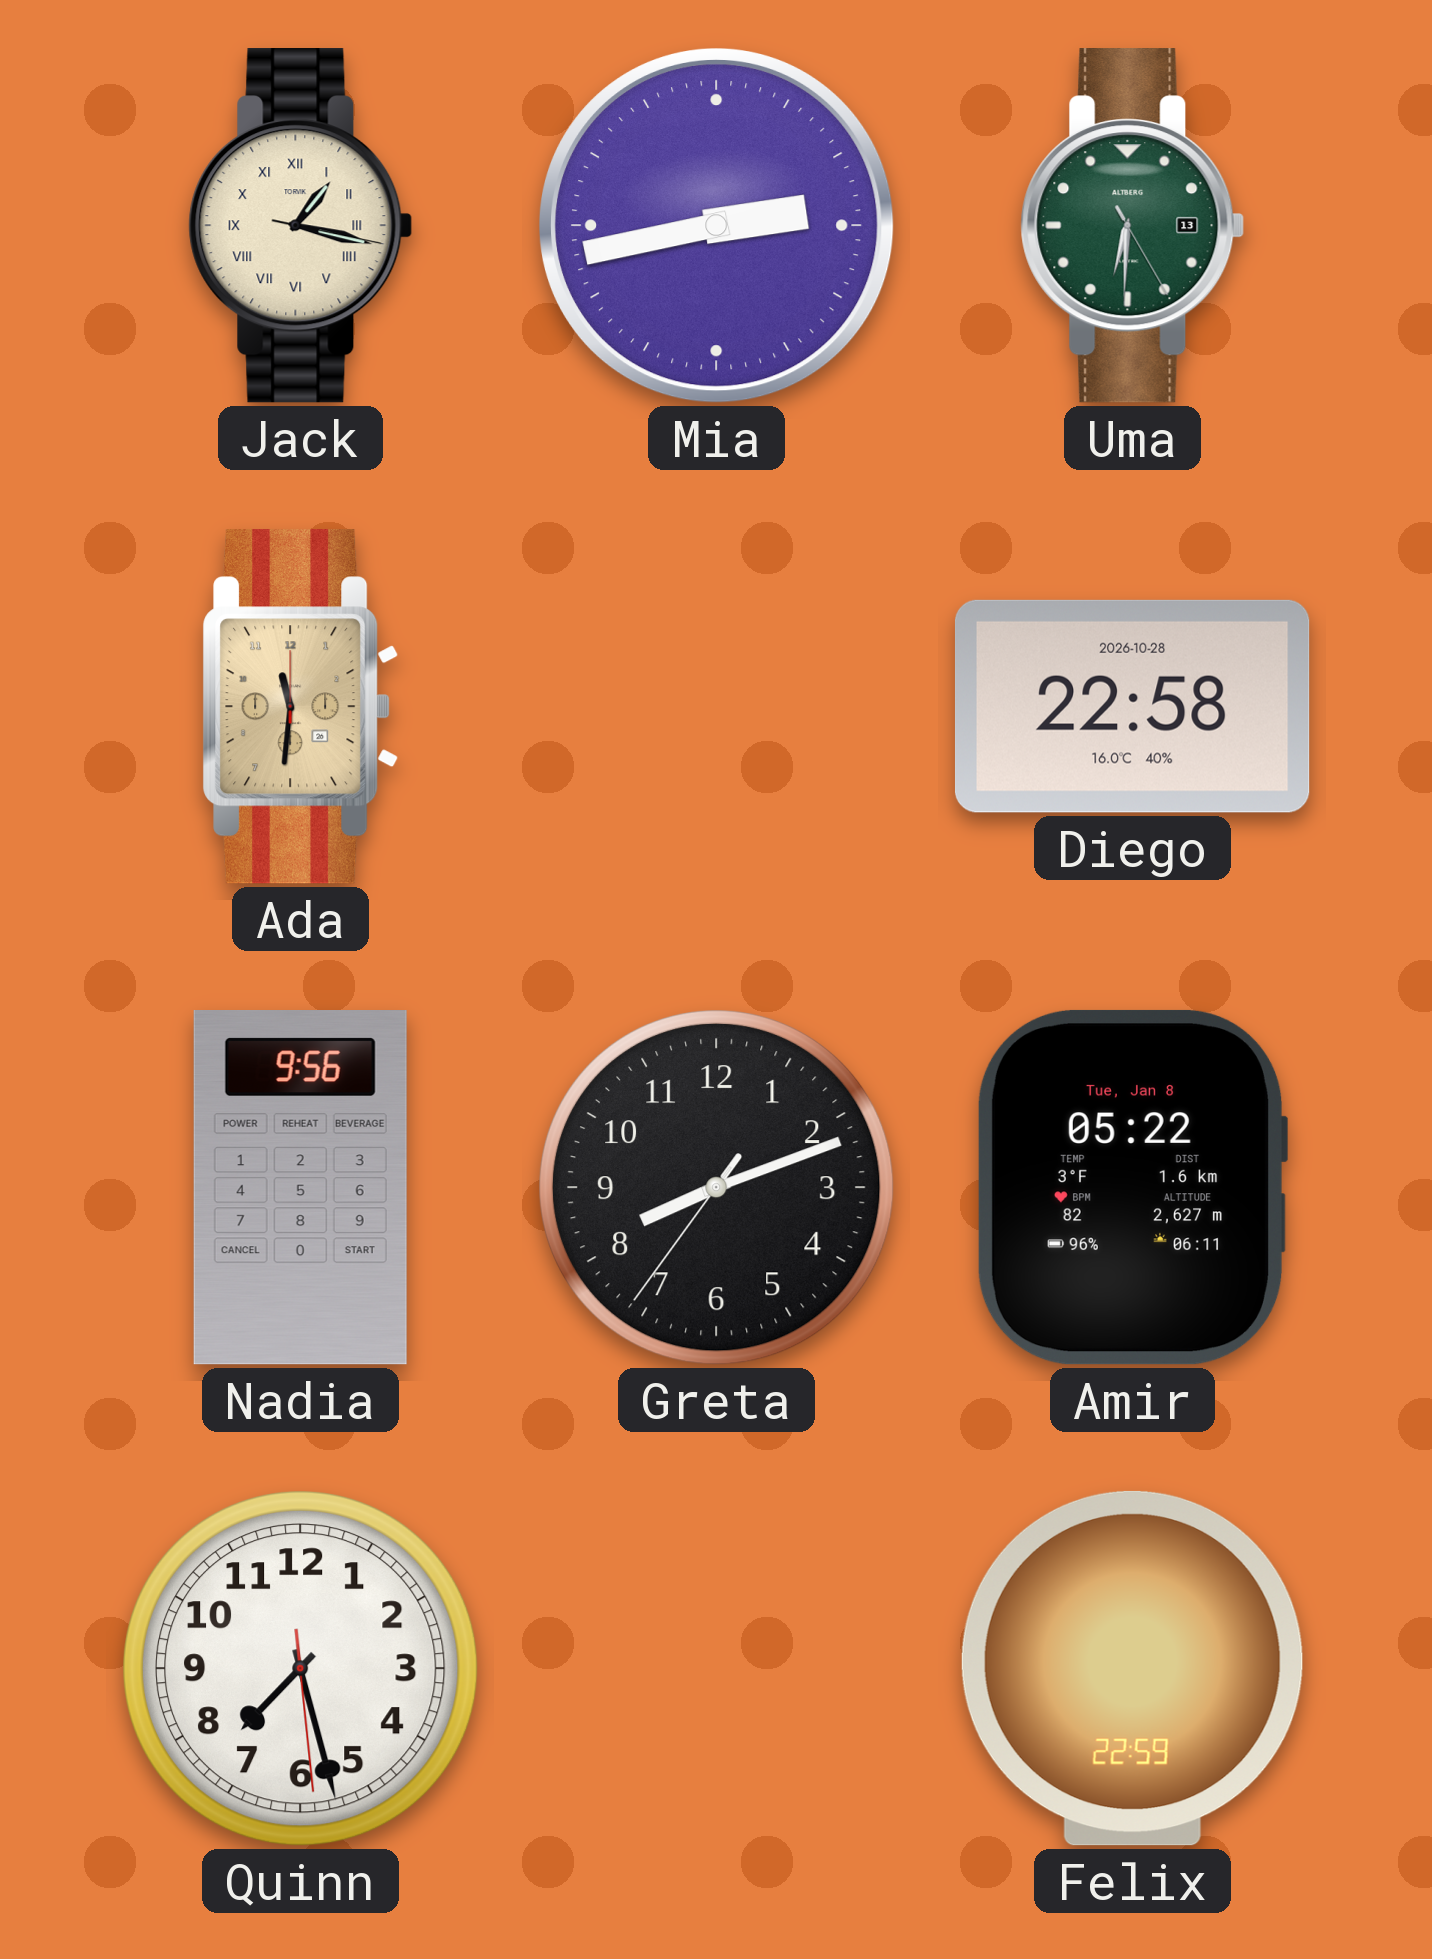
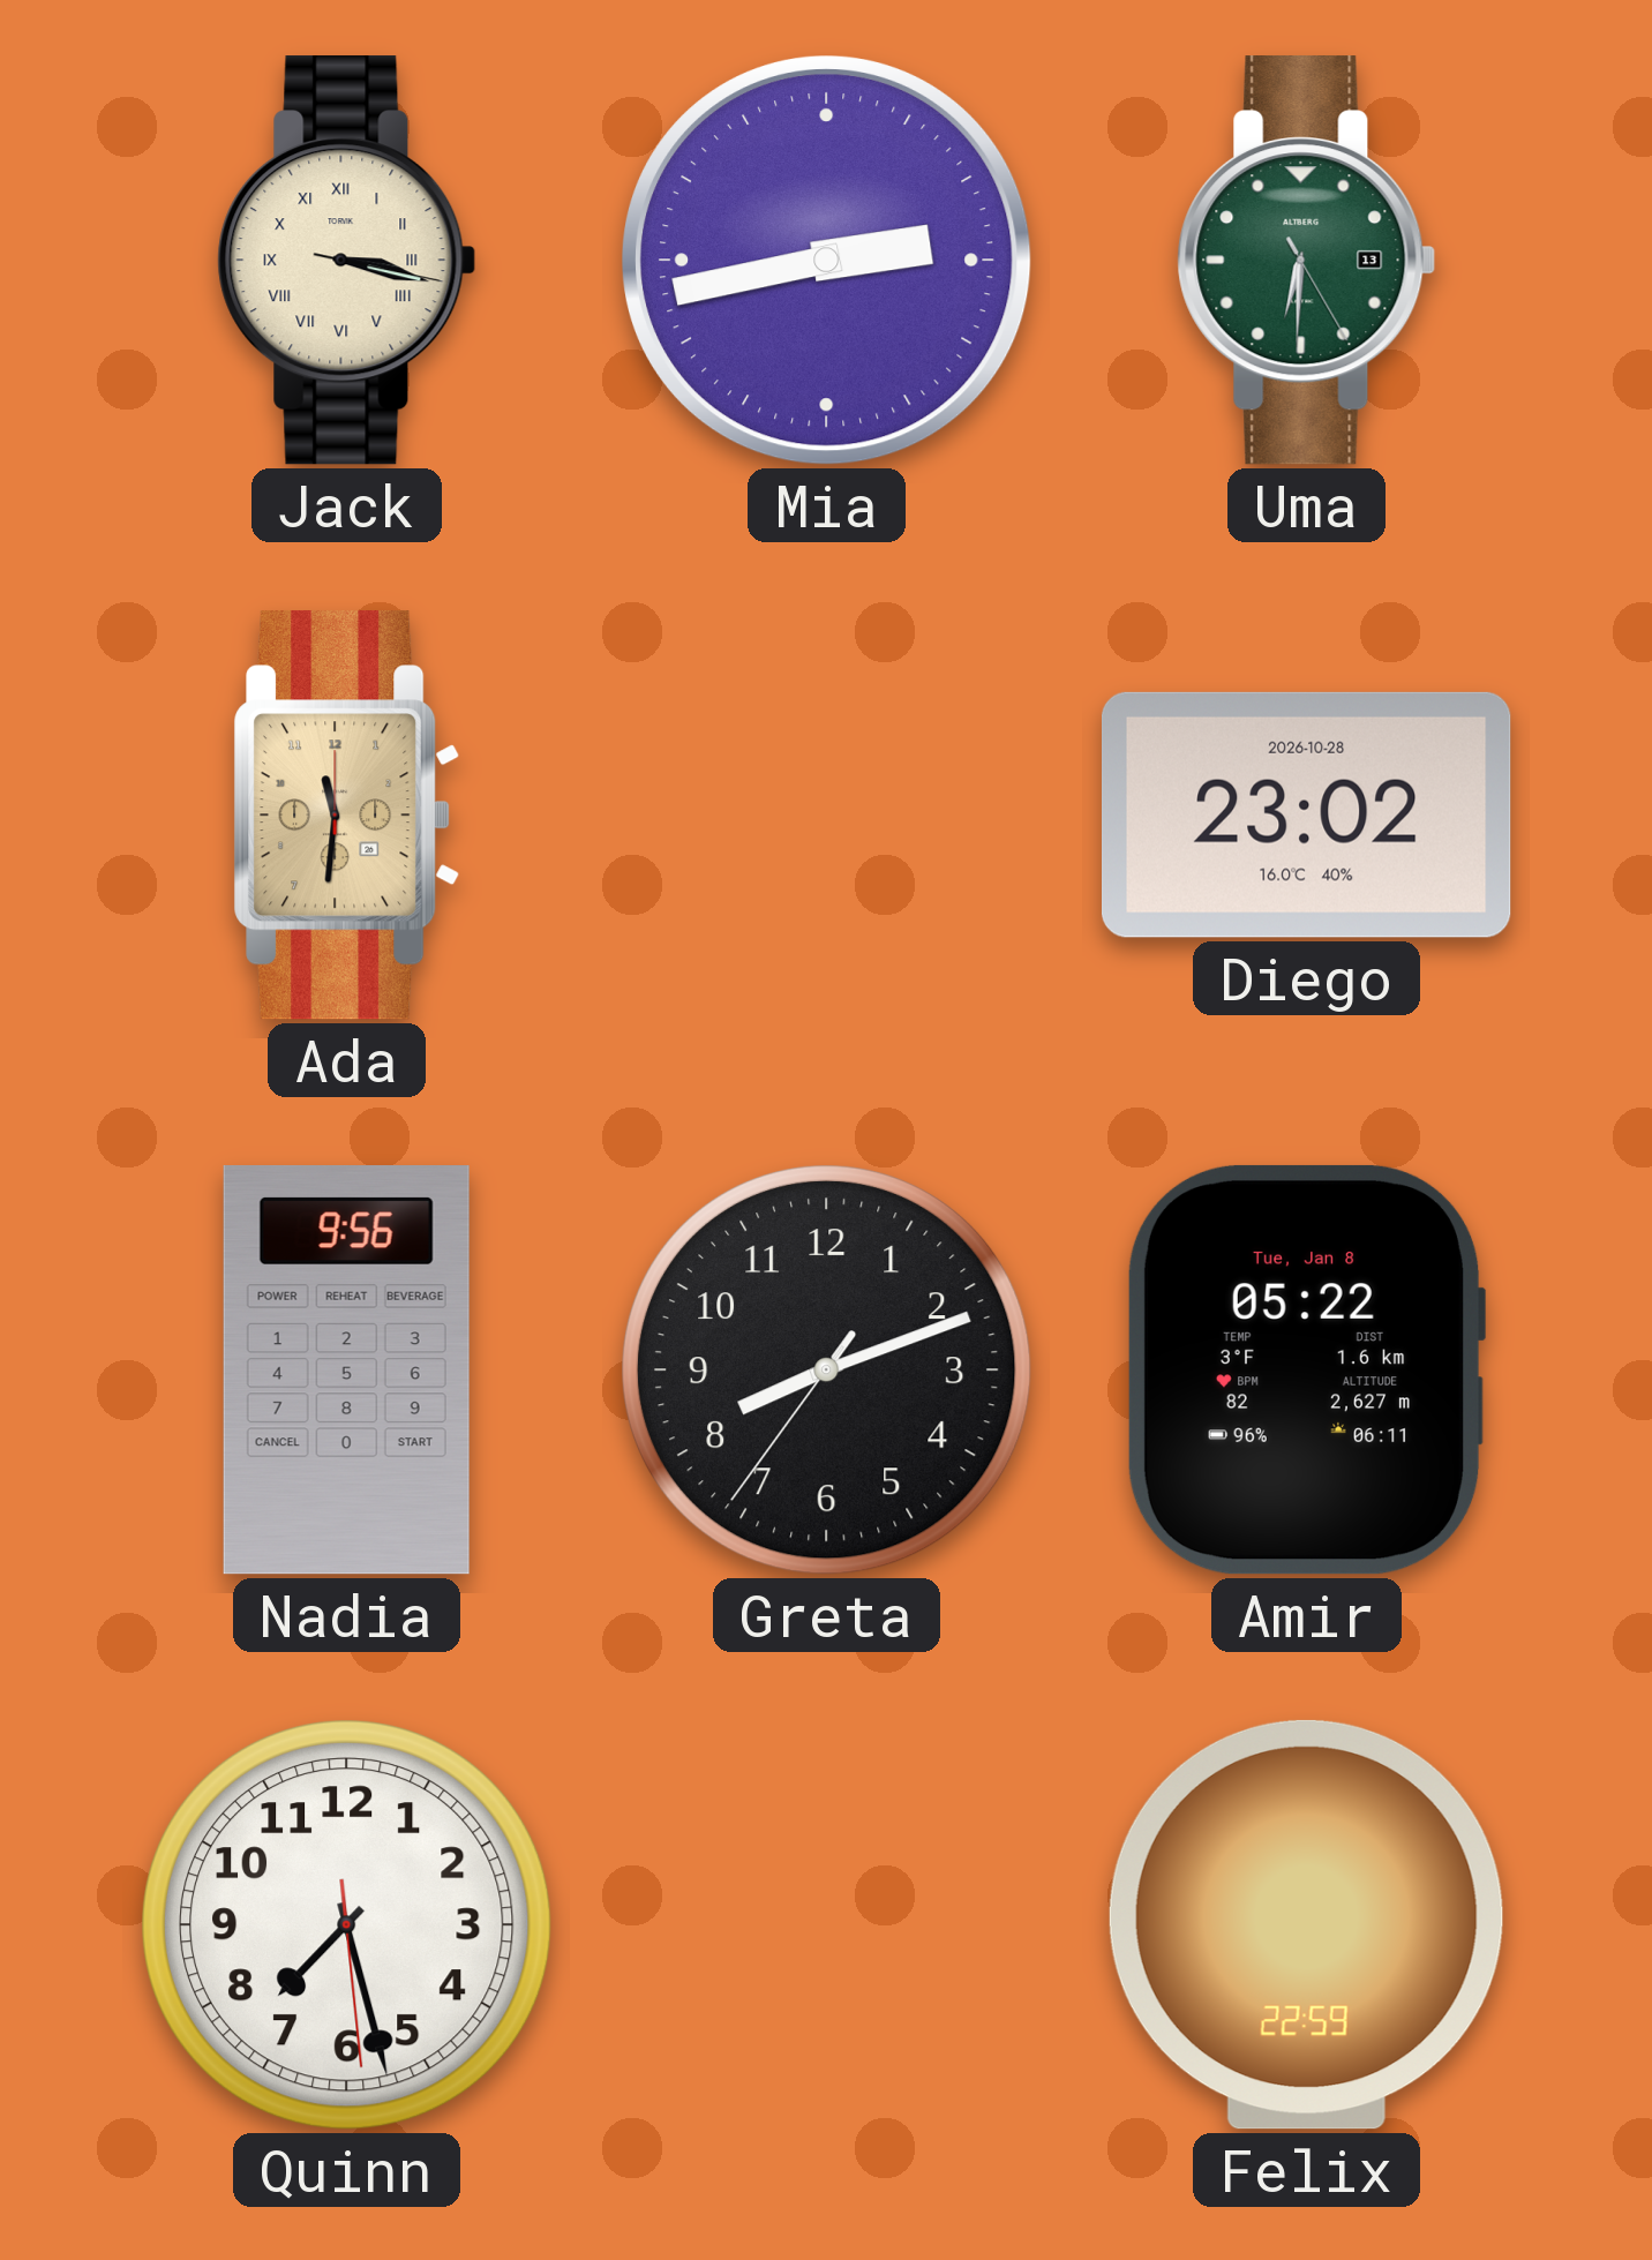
Jack: 1:17 -> 3:17 (347, 261)
Diego: 22:58 -> 23:02 (1306, 814)
